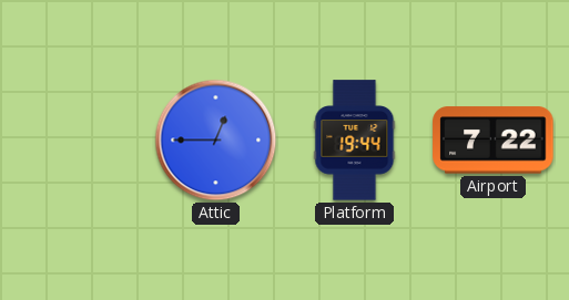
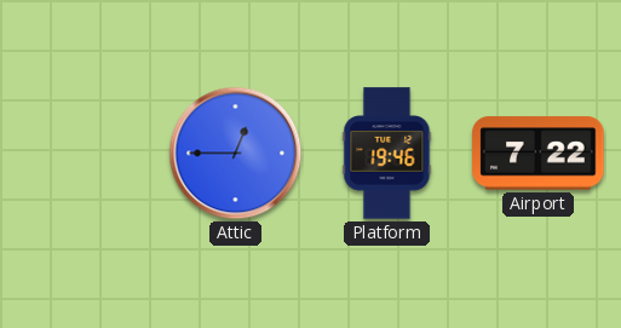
Platform: 19:44 -> 19:46 (387, 154)
